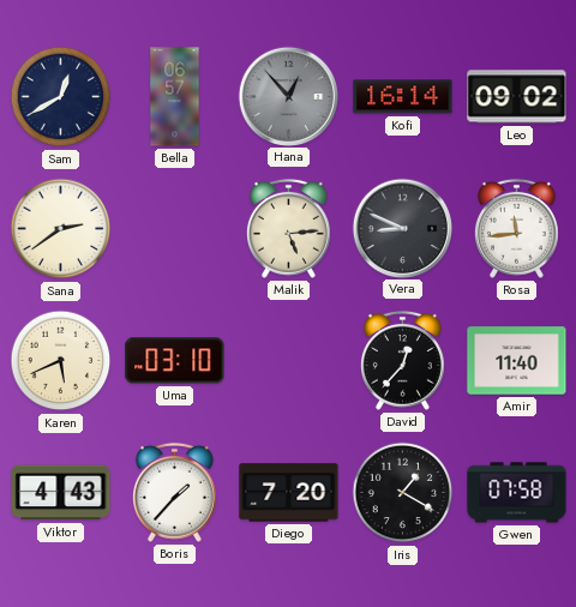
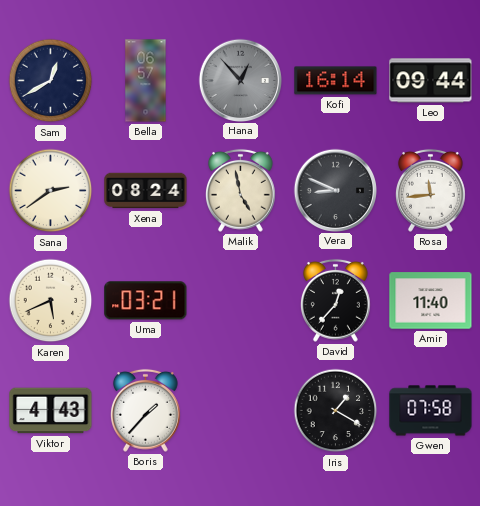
Leo: 09:02 -> 09:44 (431, 81)
Xena: none -> 08:24 (146, 191)
Malik: 5:14 -> 4:58 (241, 190)
Uma: 03:10 -> 03:21 (146, 301)
Diego: 7:20 -> none (289, 493)
